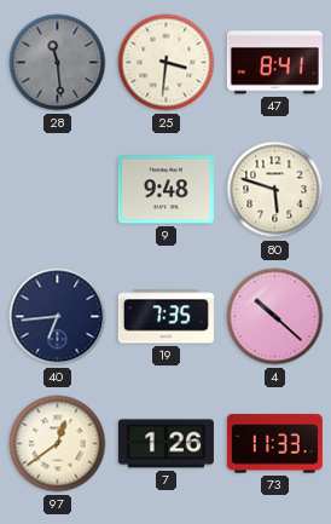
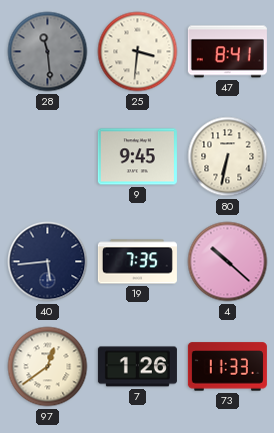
9: 9:48 -> 9:45 (137, 157)
80: 5:48 -> 6:32 (228, 157)
40: 6:44 -> 5:44 (48, 262)
